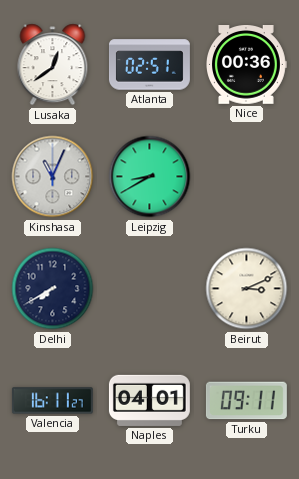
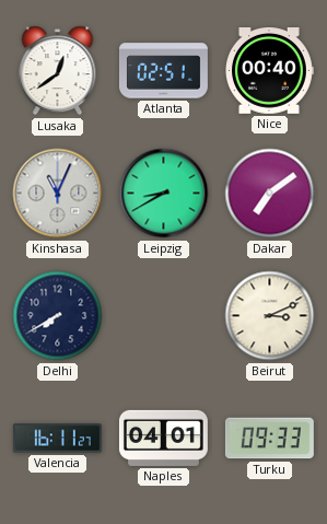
Nice: 00:36 -> 00:40 (270, 71)
Dakar: none -> 7:09 (270, 194)
Turku: 09:11 -> 09:33 (269, 439)
